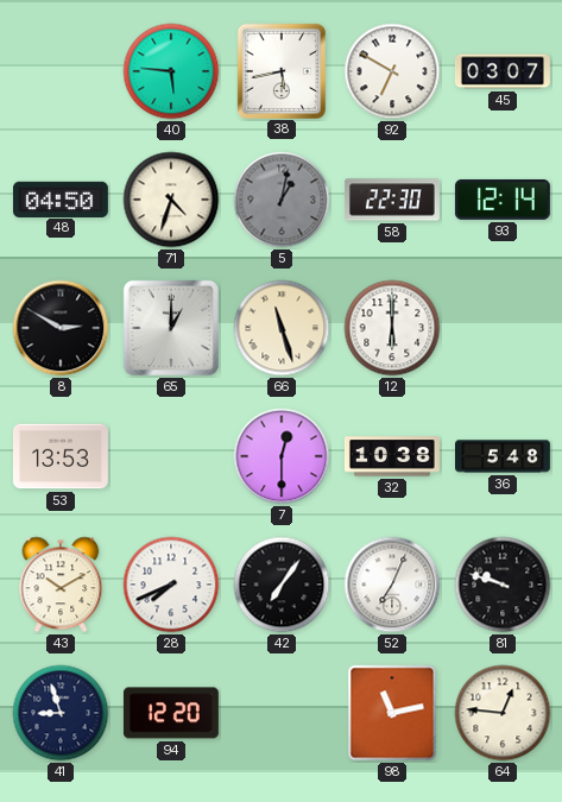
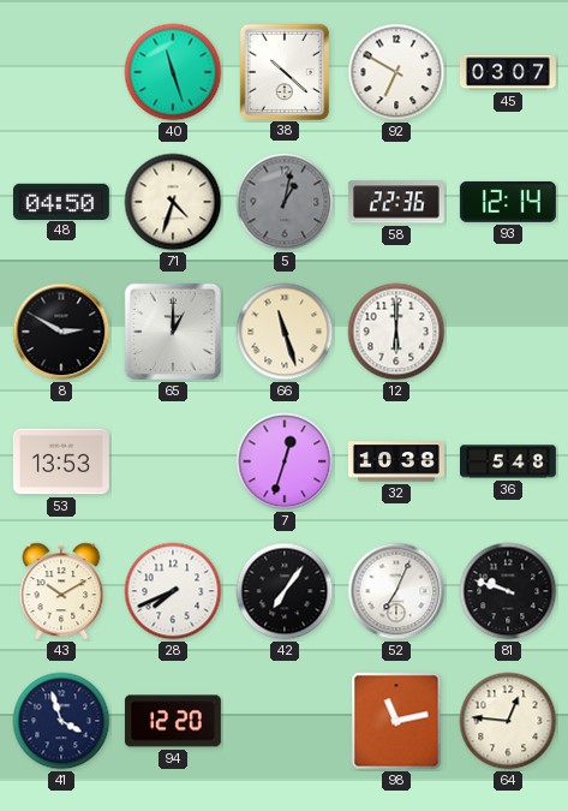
40: 5:46 -> 11:27 (173, 72)
38: 5:43 -> 10:22 (283, 71)
58: 22:30 -> 22:36 (396, 202)
7: 12:30 -> 12:33 (285, 461)
41: 8:57 -> 3:57 (61, 721)
